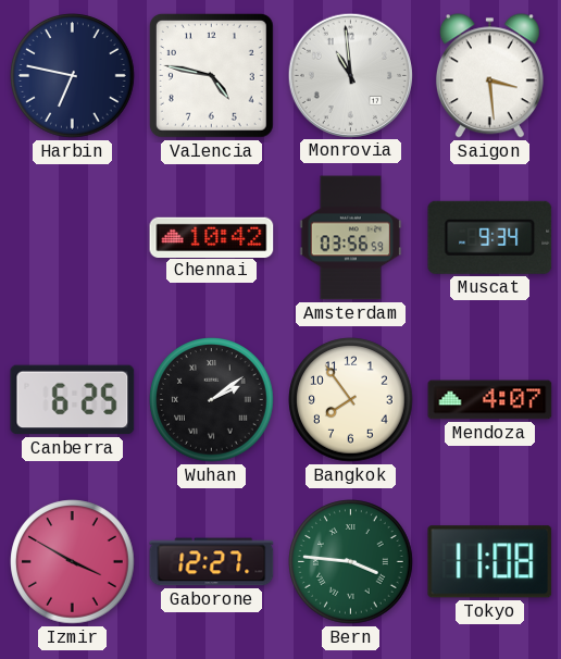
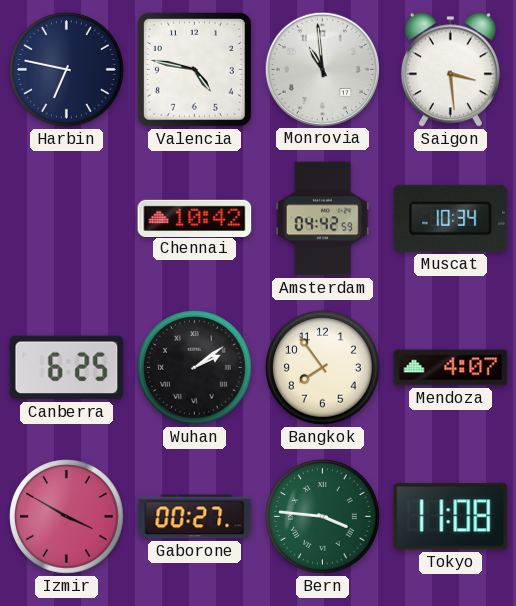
Amsterdam: 03:56 -> 04:42 (323, 219)
Muscat: 9:34 -> 10:34 (451, 218)
Gaborone: 12:27 -> 00:27 (195, 517)
